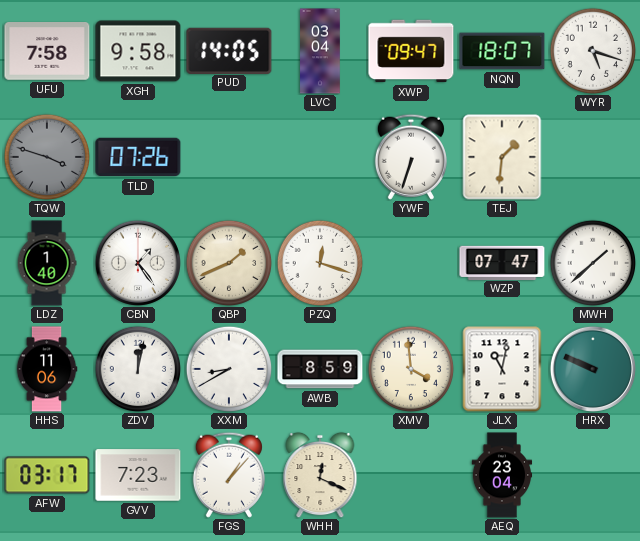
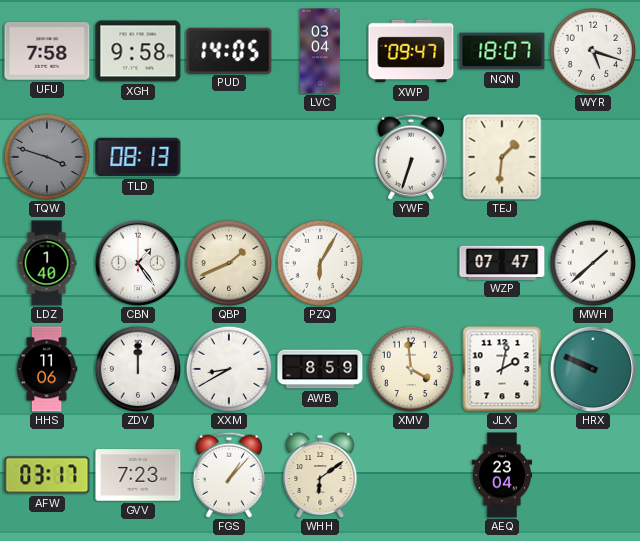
TLD: 07:26 -> 08:13 (138, 157)
PZQ: 12:18 -> 6:05 (320, 263)
ZDV: 12:02 -> 12:00 (138, 369)
JLX: 11:02 -> 2:02 (502, 369)
WHH: 12:19 -> 6:09 (320, 475)
